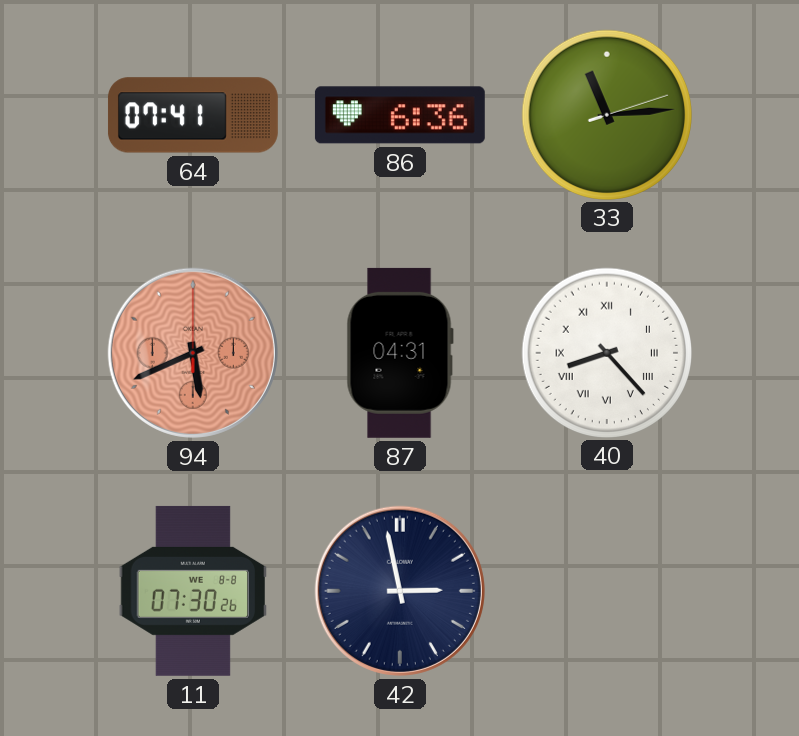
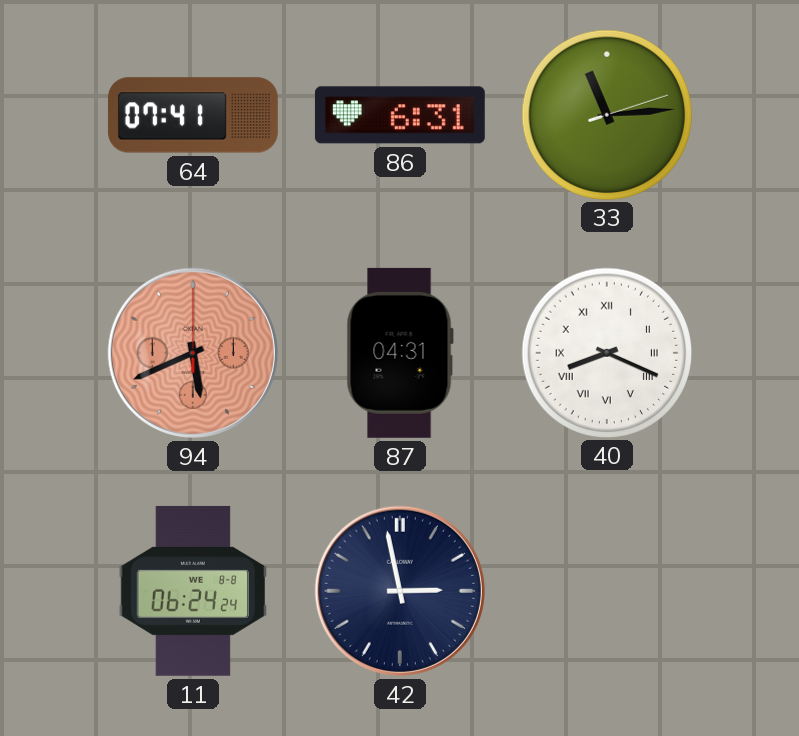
86: 6:36 -> 6:31 (400, 115)
40: 8:23 -> 8:19 (606, 352)
11: 07:30 -> 06:24 (193, 591)
